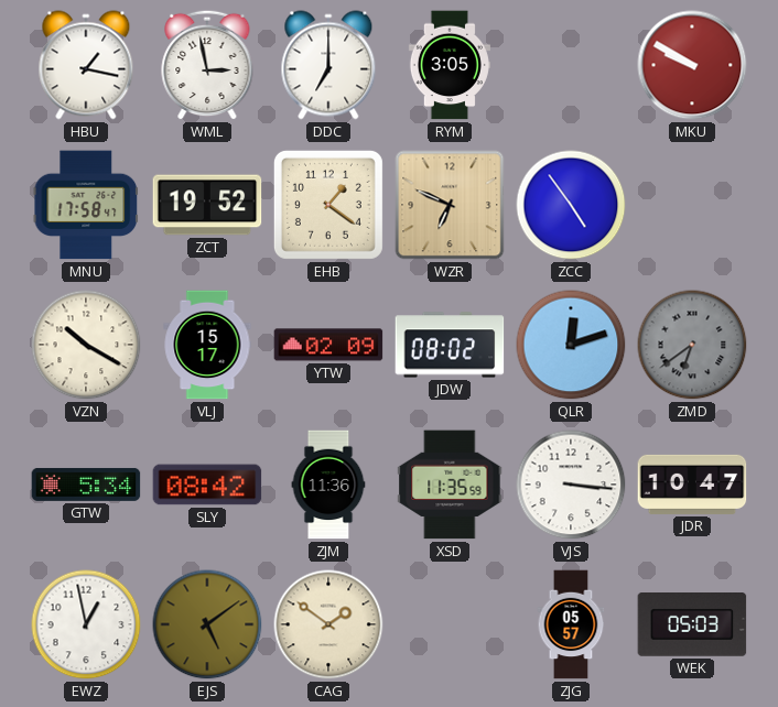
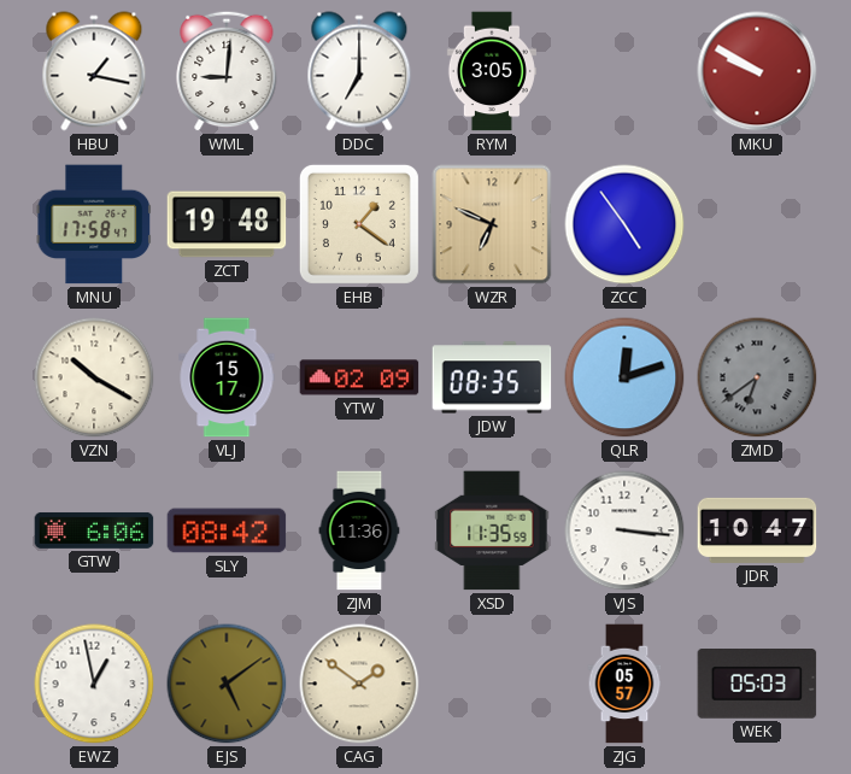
WML: 2:58 -> 9:01 (227, 71)
ZCT: 19:52 -> 19:48 (227, 224)
JDW: 08:02 -> 08:35 (492, 377)
GTW: 5:34 -> 6:06 (94, 530)
